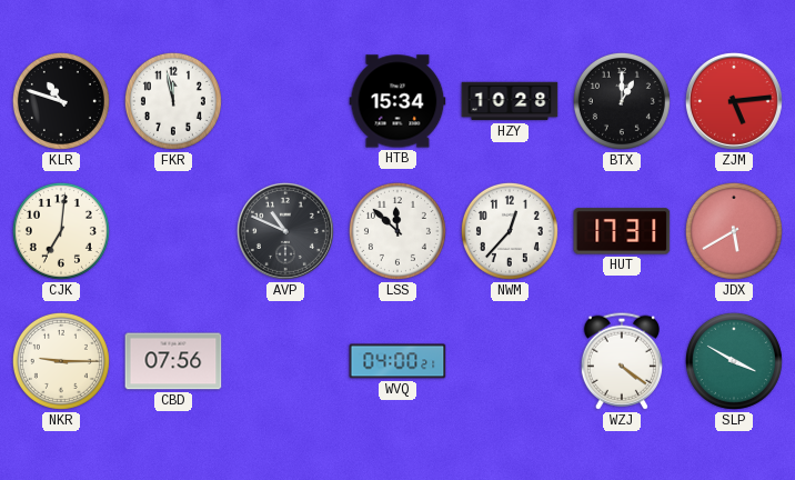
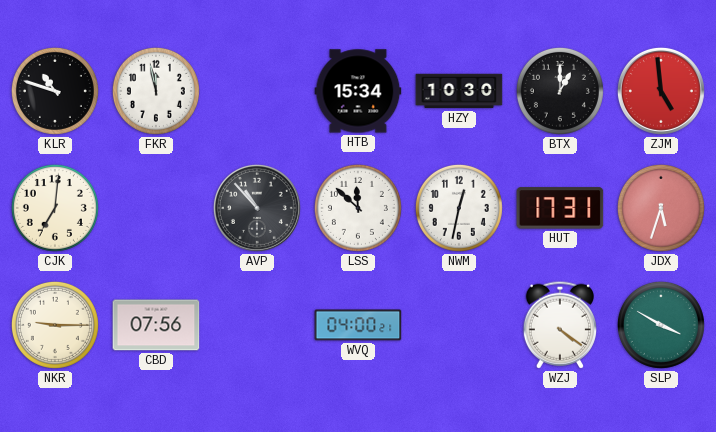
HZY: 10:28 -> 10:30 (459, 91)
ZJM: 5:14 -> 4:59 (661, 91)
AVP: 10:49 -> 10:53 (257, 208)
NWM: 12:37 -> 12:32 (459, 208)
JDX: 5:40 -> 5:33 (661, 208)
